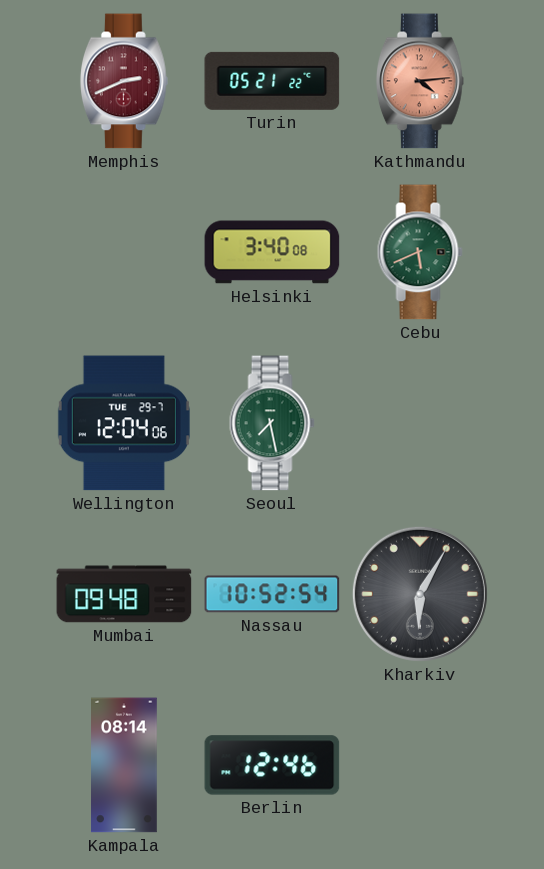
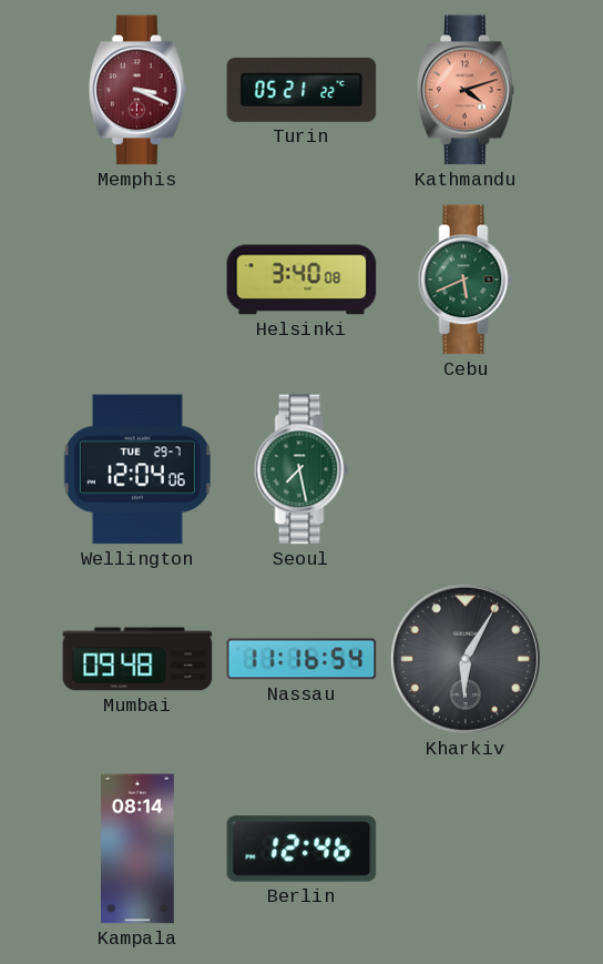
Memphis: 2:41 -> 3:19 (137, 90)
Kathmandu: 4:14 -> 4:12 (466, 90)
Nassau: 10:52 -> 11:16 (301, 659)
